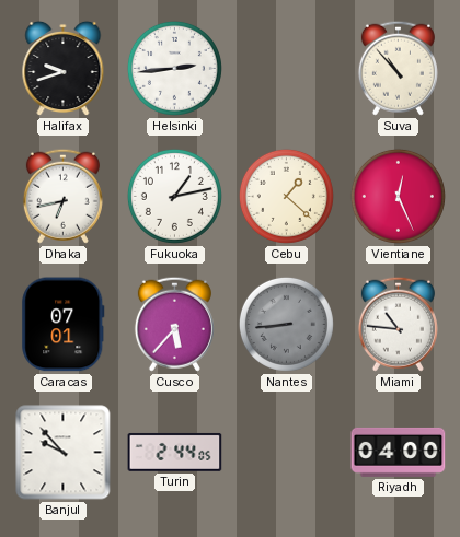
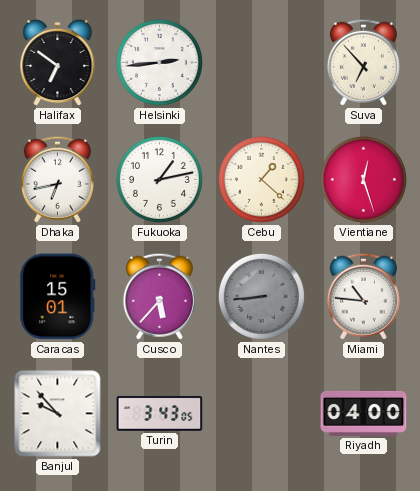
Halifax: 9:42 -> 6:51 (58, 63)
Suva: 10:53 -> 6:53 (363, 62)
Vientiane: 12:26 -> 12:27 (363, 179)
Caracas: 07:01 -> 15:01 (58, 297)
Turin: 2:44 -> 3:43 (160, 413)
